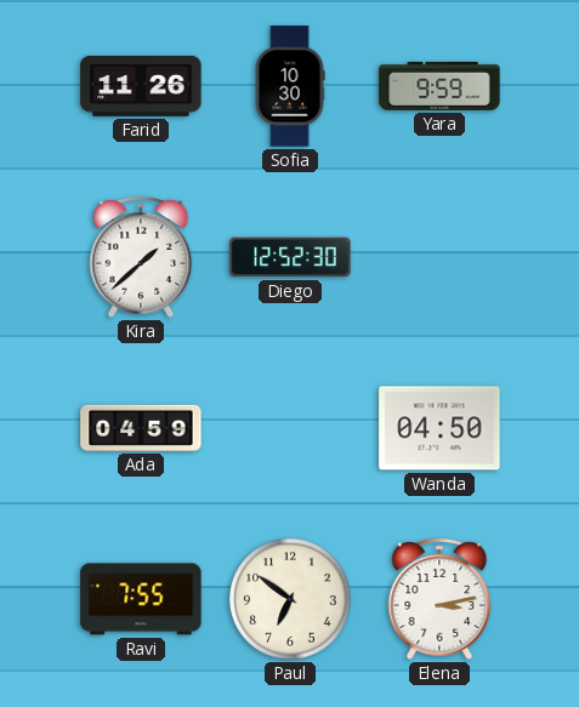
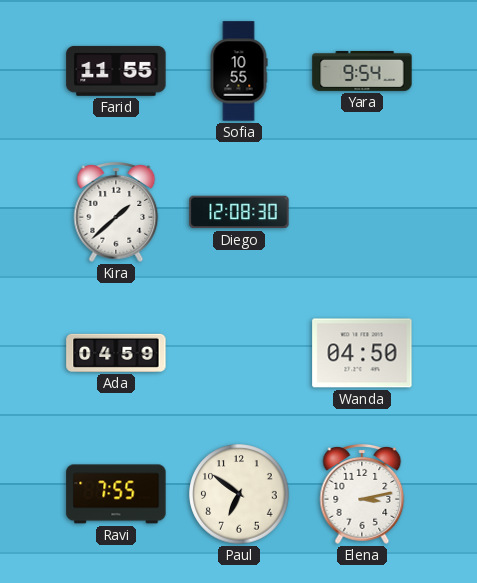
Farid: 11:26 -> 11:55 (116, 71)
Sofia: 10:30 -> 10:55 (239, 71)
Yara: 9:59 -> 9:54 (362, 71)
Diego: 12:52 -> 12:08 (239, 212)
